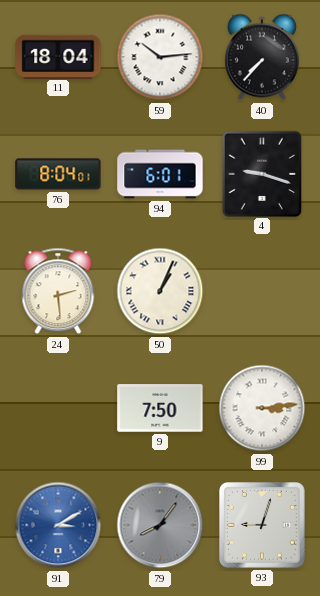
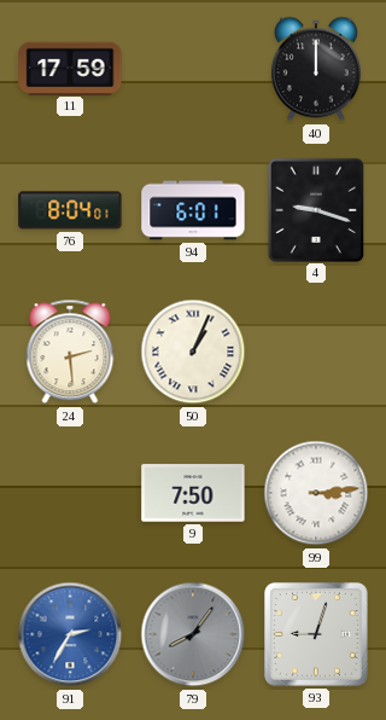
11: 18:04 -> 17:59 (70, 68)
59: 10:14 -> none (160, 57)
40: 7:37 -> 12:00 (316, 69)
91: 3:10 -> 2:35 (70, 634)
